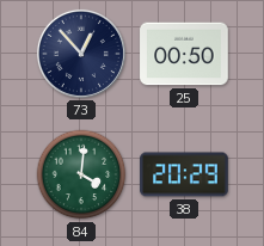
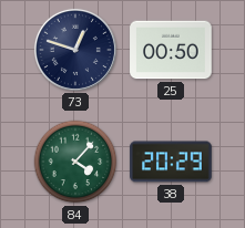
73: 12:53 -> 12:48 (75, 50)
84: 4:01 -> 4:07 (75, 162)
